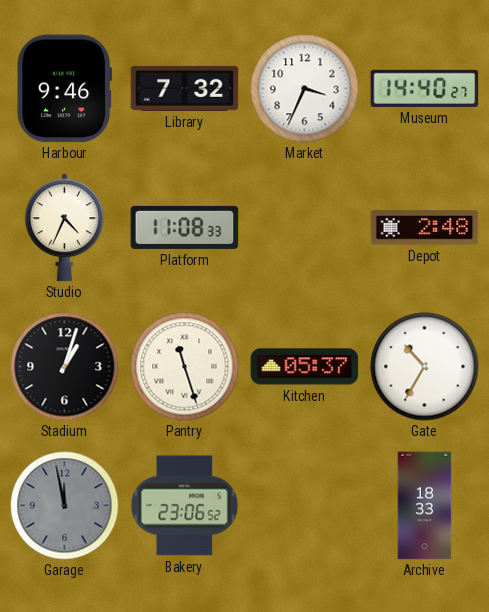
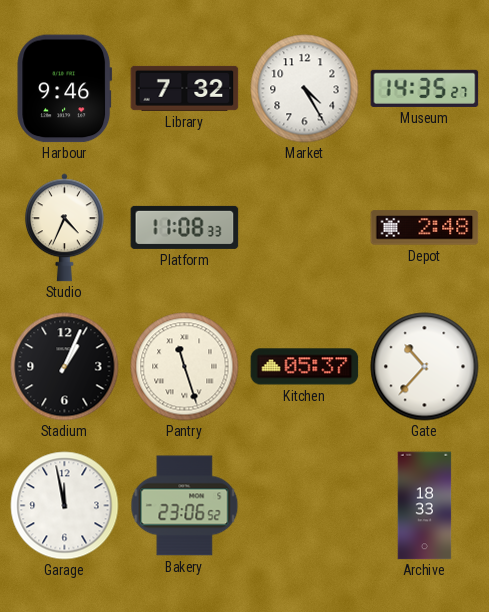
Market: 3:34 -> 4:25 (305, 89)
Museum: 14:40 -> 14:35 (425, 88)
Stadium: 1:03 -> 1:04 (65, 367)
Gate: 10:35 -> 10:37 (425, 367)
Garage dial: grey -> white (65, 506)
